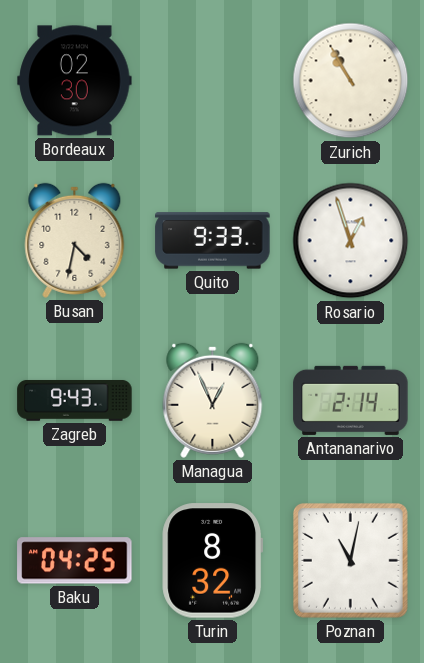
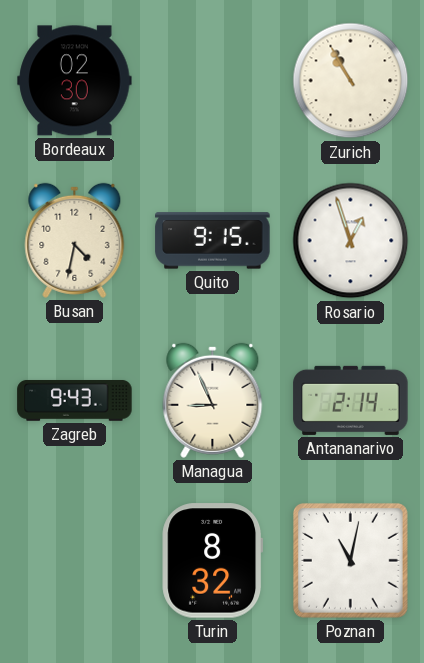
Quito: 9:33 -> 9:15 (213, 241)
Managua: 12:56 -> 8:56 (213, 400)
Baku: 04:25 -> none (75, 561)
